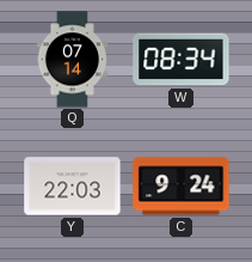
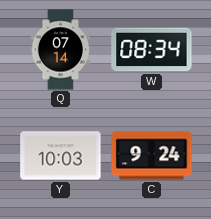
Y: 22:03 -> 10:03 (61, 156)
